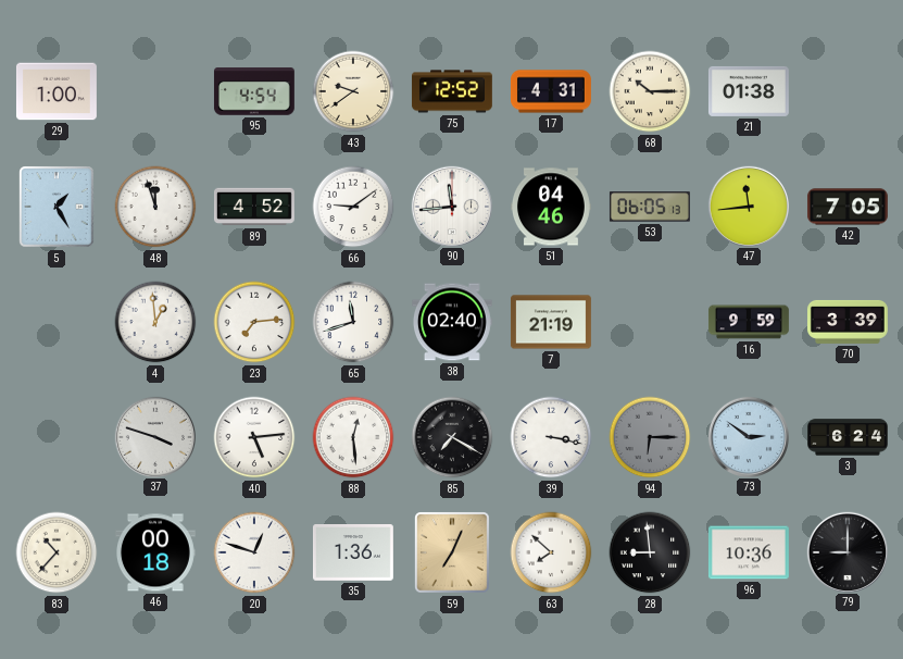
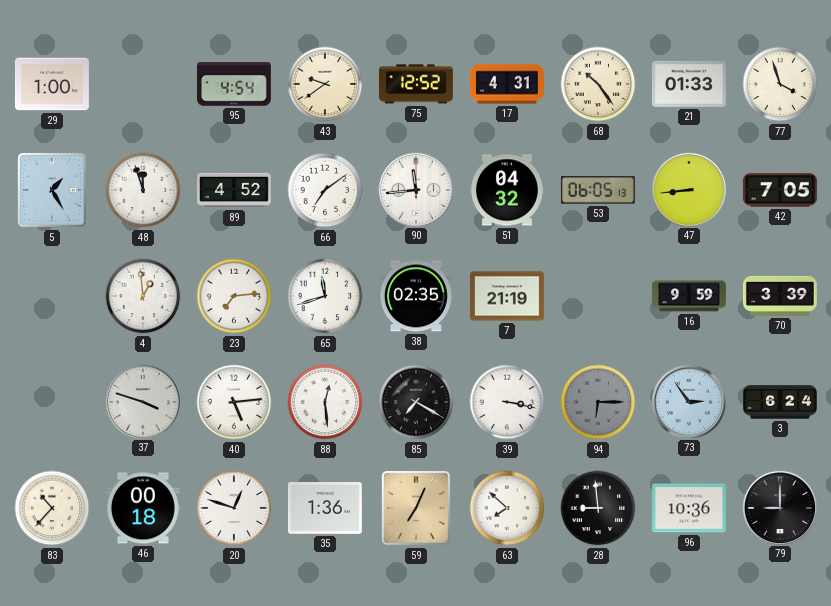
68: 10:15 -> 10:24 (598, 84)
21: 01:38 -> 01:33 (689, 84)
77: none -> 3:57 (780, 84)
66: 9:09 -> 7:09 (325, 190)
51: 04:46 -> 04:32 (507, 190)
47: 11:44 -> 8:44 (688, 189)
38: 02:40 -> 02:35 (416, 296)
73: 2:51 -> 2:54 (688, 401)
